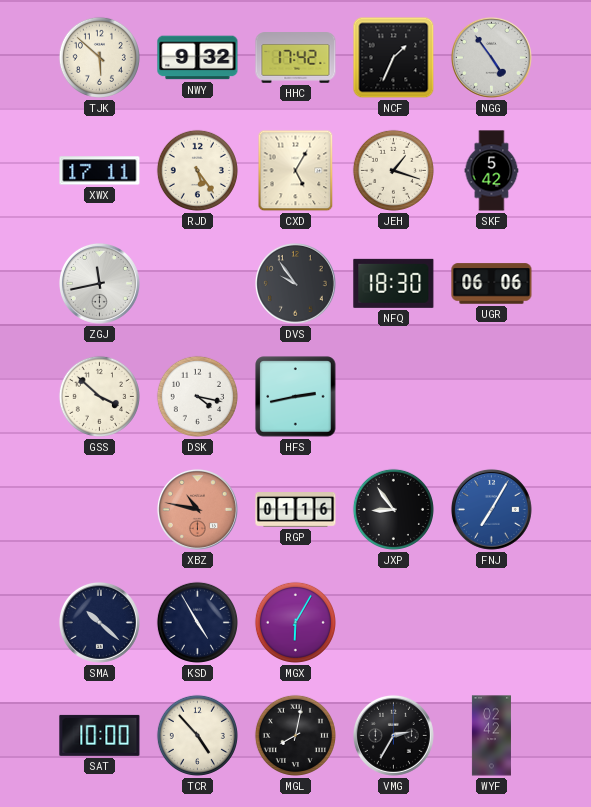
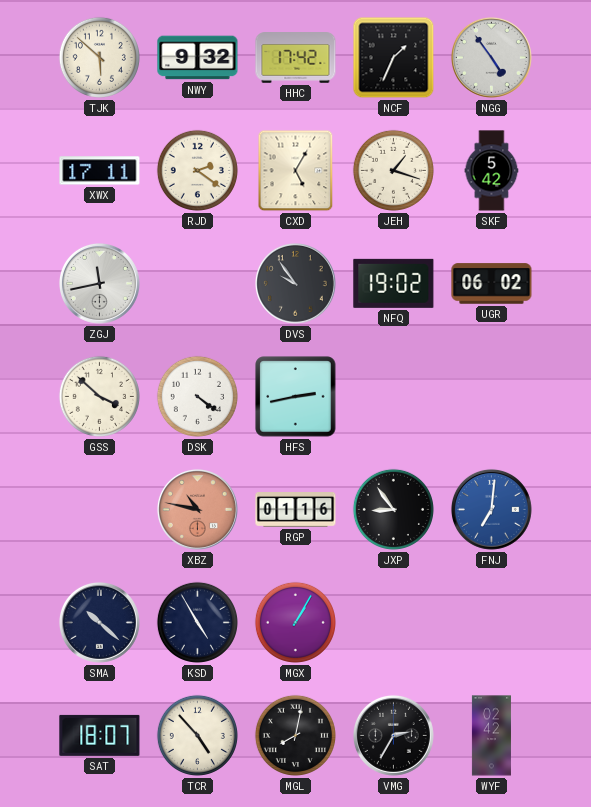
RJD: 5:24 -> 2:21 (197, 170)
NFQ: 18:30 -> 19:02 (394, 283)
UGR: 06:06 -> 06:02 (492, 284)
DSK: 4:17 -> 4:21 (197, 396)
FNJ: 7:05 -> 7:01 (491, 509)
MGX: 6:05 -> 1:05 (295, 622)
SAT: 10:00 -> 18:07 (100, 735)
